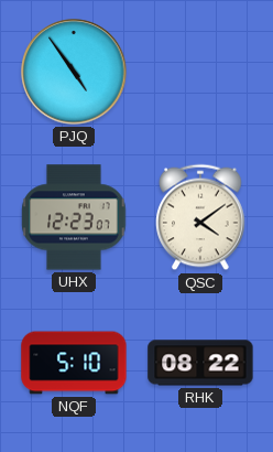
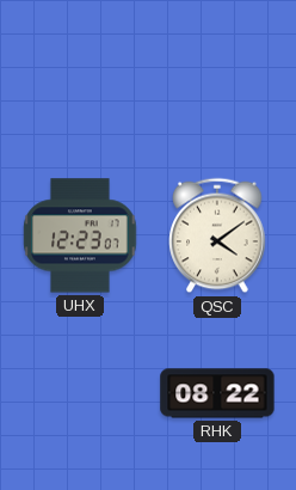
PJQ: 4:54 -> none (74, 72)
NQF: 5:10 -> none (74, 363)
